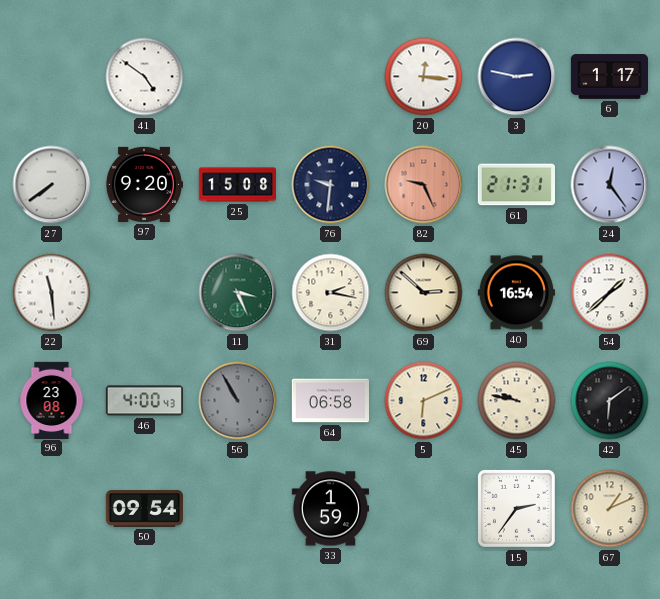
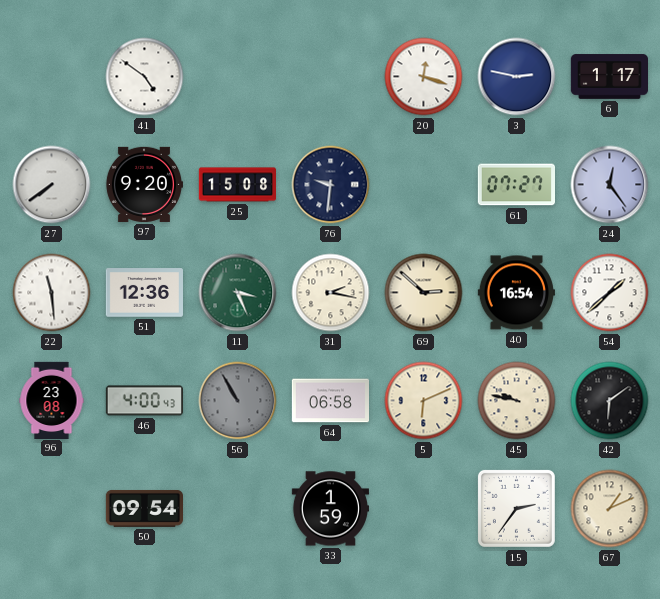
20: 12:16 -> 12:18 (424, 77)
82: 9:26 -> none (424, 185)
61: 21:31 -> 07:27 (516, 185)
51: none -> 12:36 (144, 293)
